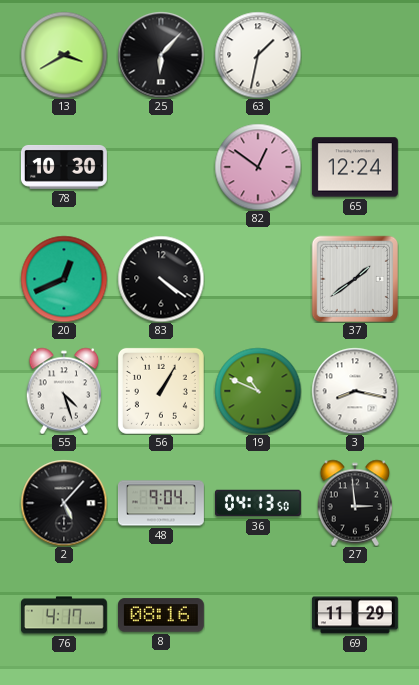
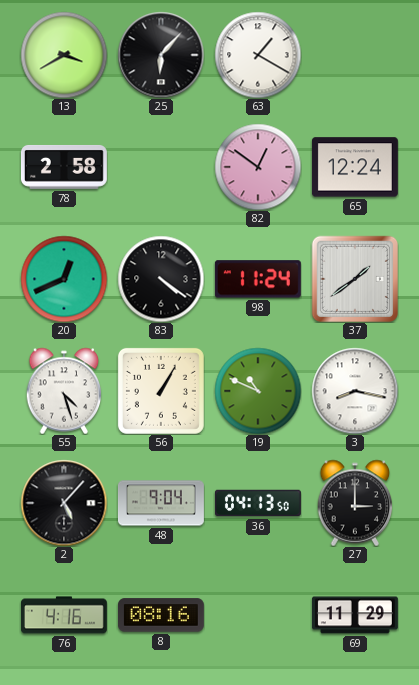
63: 1:32 -> 1:20 (258, 55)
78: 10:30 -> 2:58 (64, 167)
98: none -> 11:24 (258, 279)
27: 2:59 -> 3:00 (355, 503)
76: 4:17 -> 4:16 (64, 615)
